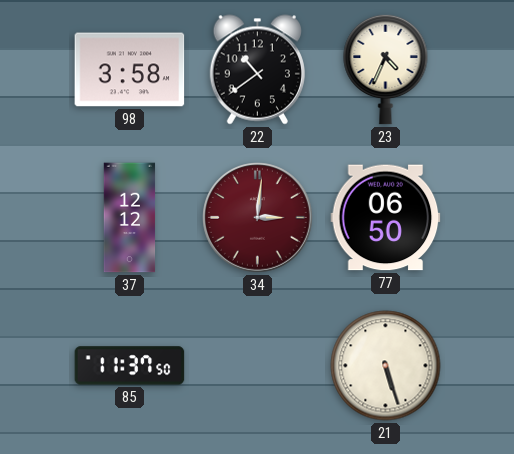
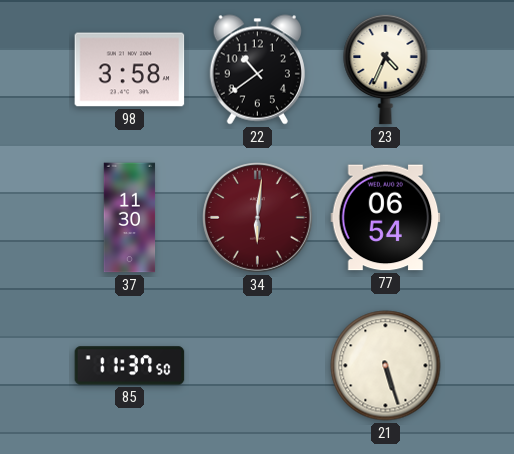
37: 12:12 -> 11:30 (130, 218)
34: 3:01 -> 6:01 (258, 218)
77: 06:50 -> 06:54 (386, 218)
